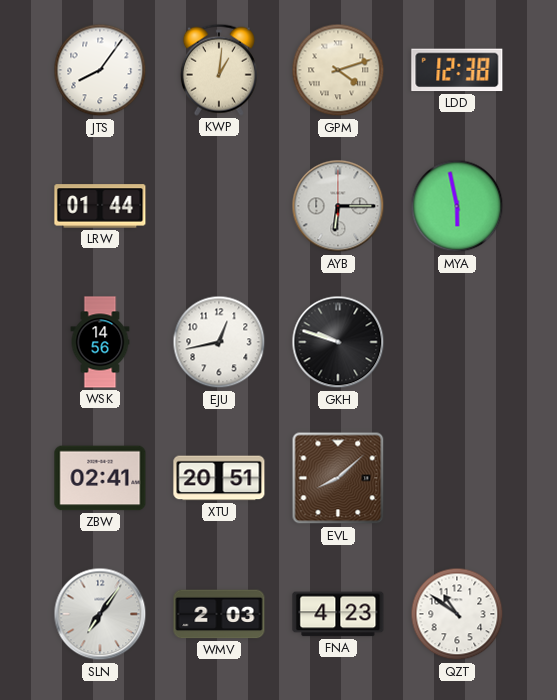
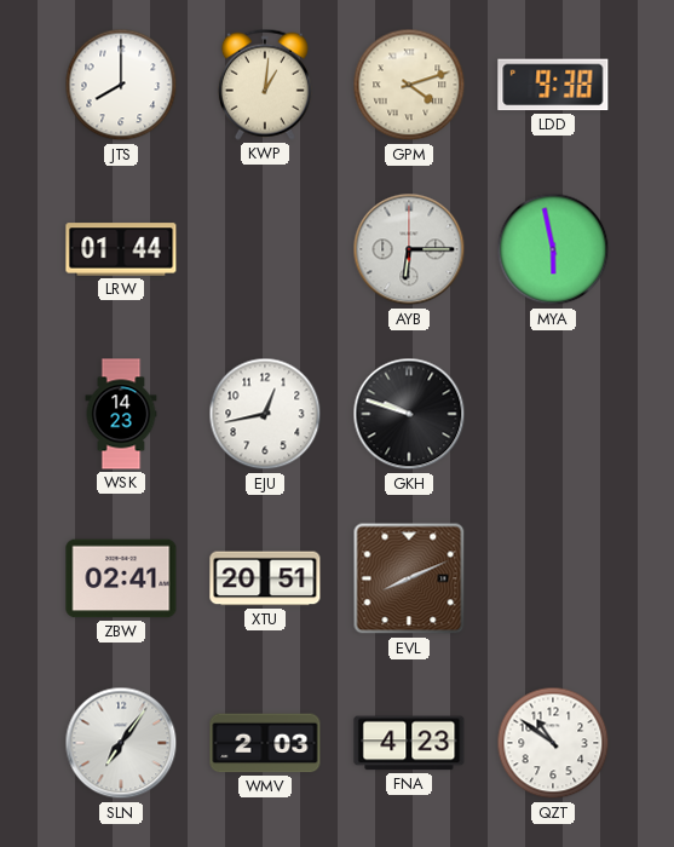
JTS: 8:06 -> 8:00 (121, 85)
LDD: 12:38 -> 9:38 (553, 85)
WSK: 14:56 -> 14:23 (121, 414)
EVL: 8:08 -> 8:11 (409, 578)
